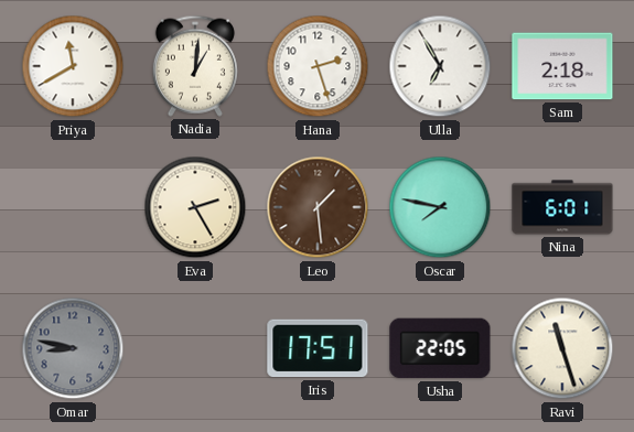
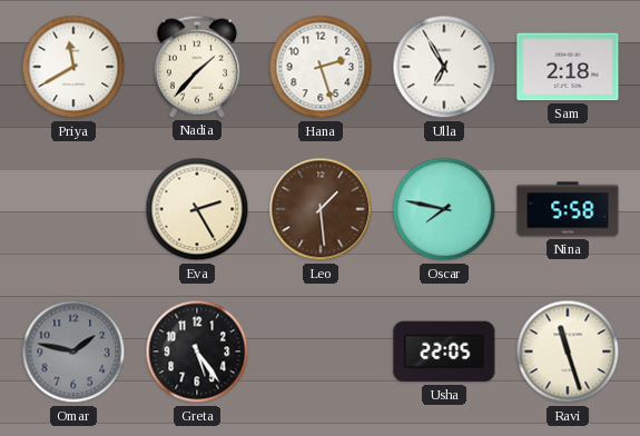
Nadia: 1:01 -> 1:37 (197, 67)
Nina: 6:01 -> 5:58 (568, 209)
Omar: 8:47 -> 1:47 (73, 351)
Greta: none -> 5:24 (197, 351)
Iris: 17:51 -> none (318, 348)
